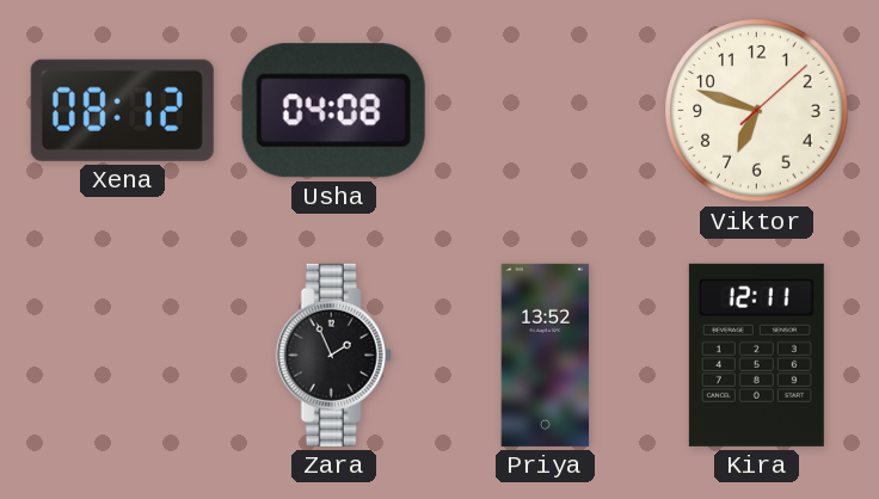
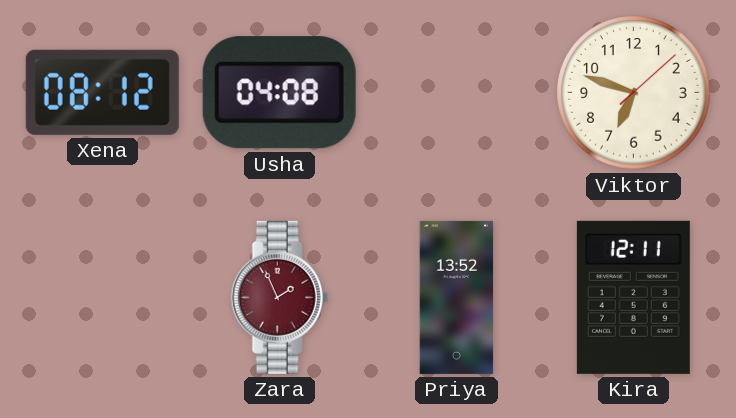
Zara dial: black -> burgundy (279, 297)
